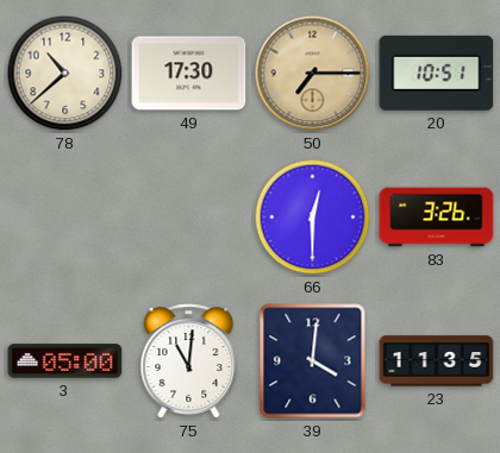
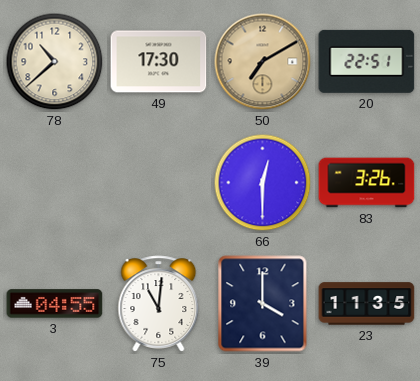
50: 7:15 -> 7:10 (263, 62)
20: 10:51 -> 22:51 (367, 61)
3: 05:00 -> 04:55 (55, 304)
39: 4:01 -> 4:00 (263, 304)
